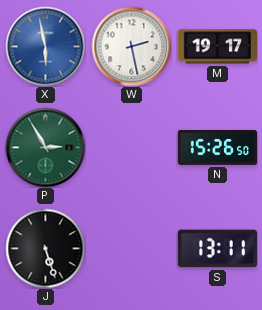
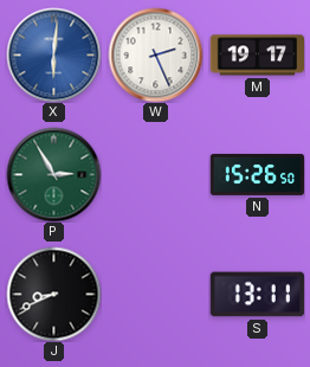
X: 5:58 -> 6:01 (53, 54)
W: 2:28 -> 2:26 (155, 54)
J: 5:27 -> 8:41 (53, 294)
